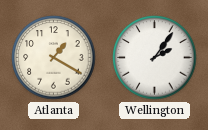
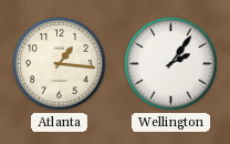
Atlanta: 1:20 -> 1:16 (60, 64)
